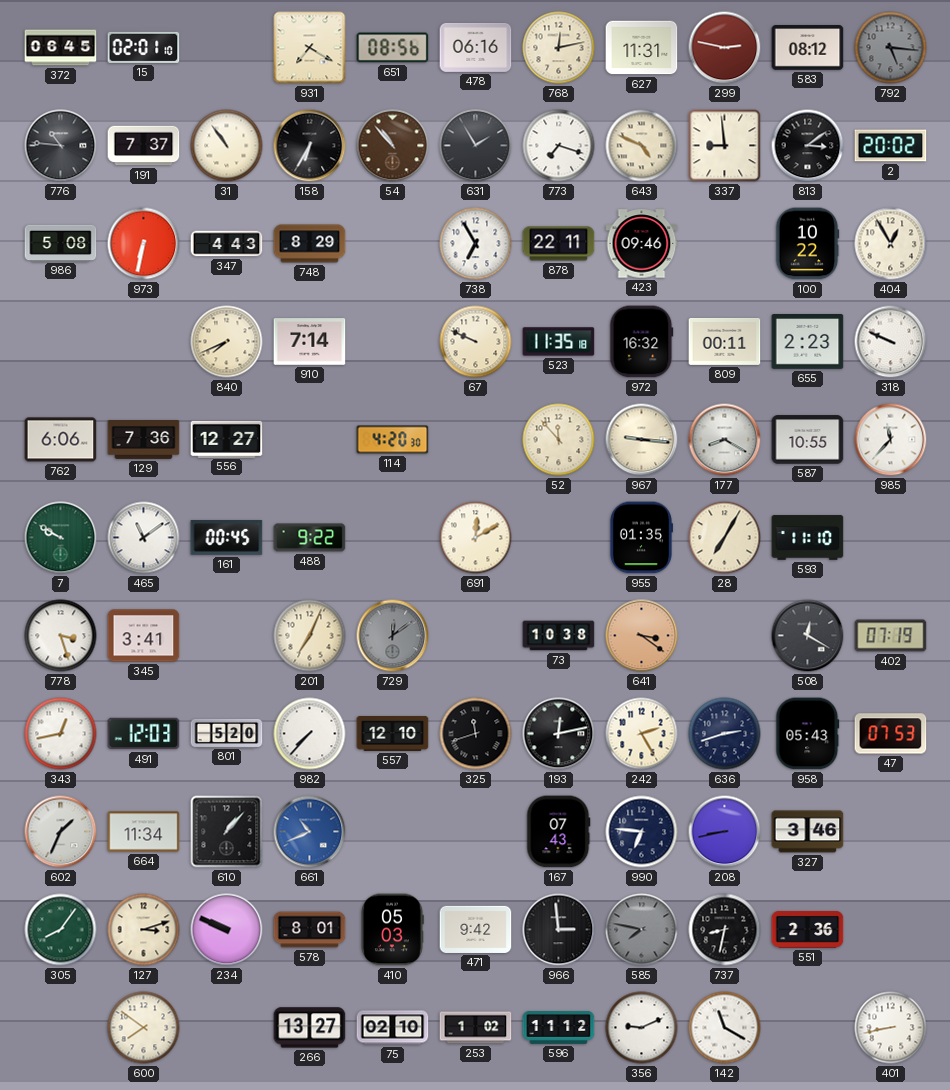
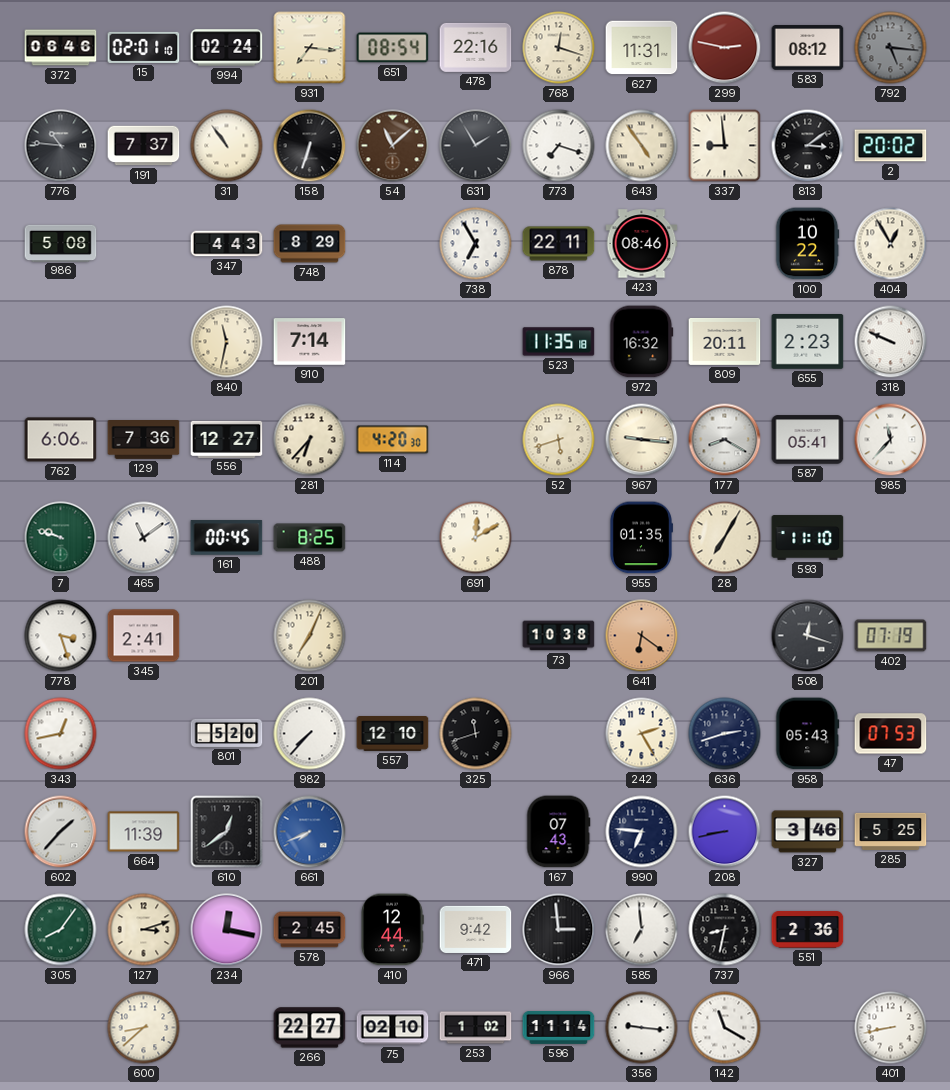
372: 06:45 -> 06:46 (61, 48)
994: none -> 02:24 (227, 48)
931: 7:20 -> 7:16 (310, 48)
651: 08:56 -> 08:54 (393, 48)
478: 06:16 -> 22:16 (476, 47)
768: 12:13 -> 12:18 (559, 48)
158: 6:35 -> 6:33 (310, 146)
54: 10:53 -> 11:08 (393, 146)
643: 4:49 -> 4:54 (642, 146)
973: 6:32 -> none (144, 244)
423: 09:46 -> 08:46 (642, 244)
840: 7:41 -> 11:32 (227, 342)
67: 9:49 -> none (476, 342)
809: 00:11 -> 20:11 (725, 341)
281: none -> 6:37 (310, 440)
52: 11:53 -> 5:42 (559, 440)
587: 10:55 -> 05:41 (808, 440)
7: 9:50 -> 9:48 (61, 538)
488: 9:22 -> 8:25 (310, 538)
345: 3:41 -> 2:41 (144, 636)
729: 12:09 -> none (393, 636)
641: 3:21 -> 6:21 (642, 636)
508: 12:20 -> 12:18 (808, 636)
491: 12:03 -> none (144, 734)
193: 12:13 -> none (559, 734)
602: 1:34 -> 1:37 (61, 832)
664: 11:34 -> 11:39 (144, 832)
610: 1:07 -> 12:39 (227, 832)
661: 10:41 -> 7:41 (310, 832)
285: none -> 5:25 (891, 831)
234: 9:49 -> 12:17 (227, 930)
578: 8:01 -> 2:45 (310, 930)
410: 05:03 -> 12:44 (392, 930)
585: 7:47 -> 6:59 (642, 930)
585 dial: grey -> white (642, 930)
600: 7:51 -> 8:38 (144, 1028)
266: 13:27 -> 22:27 (310, 1028)
596: 11:12 -> 11:14 (559, 1028)
356: 9:11 -> 9:16 (642, 1028)
